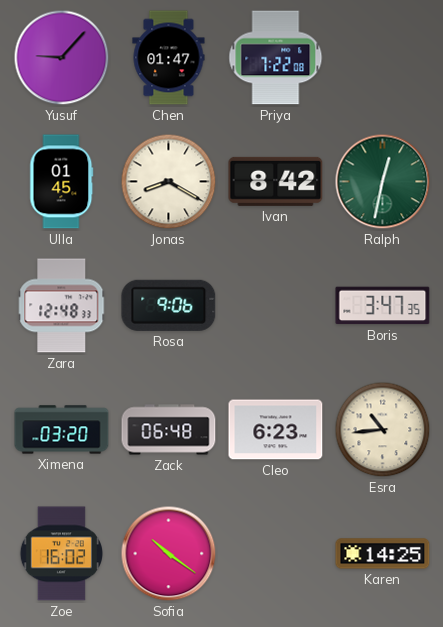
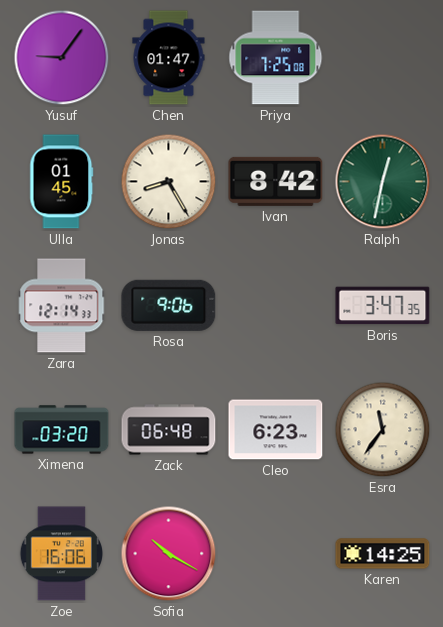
Yusuf: 9:07 -> 9:06 (62, 58)
Priya: 7:22 -> 7:25 (276, 58)
Jonas: 8:20 -> 8:25 (169, 182)
Zara: 12:48 -> 12:14 (62, 306)
Esra: 10:44 -> 11:36 (383, 430)
Zoe: 16:02 -> 16:06 (61, 554)
Sofia: 10:21 -> 10:20 (169, 554)
